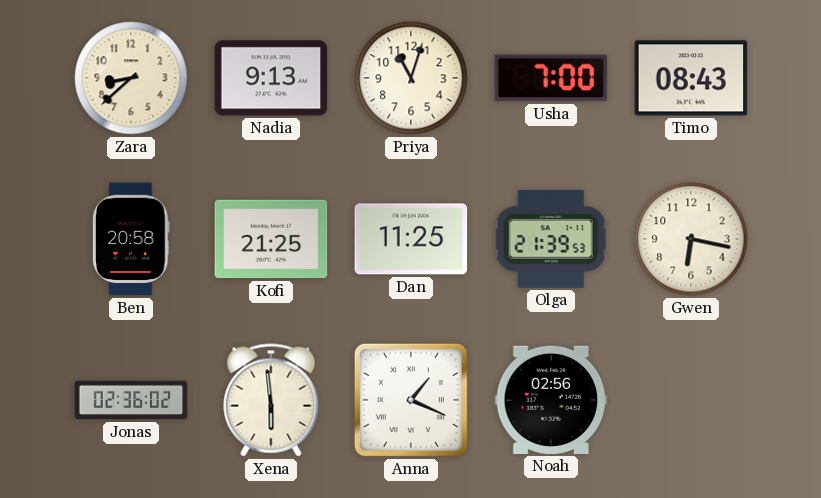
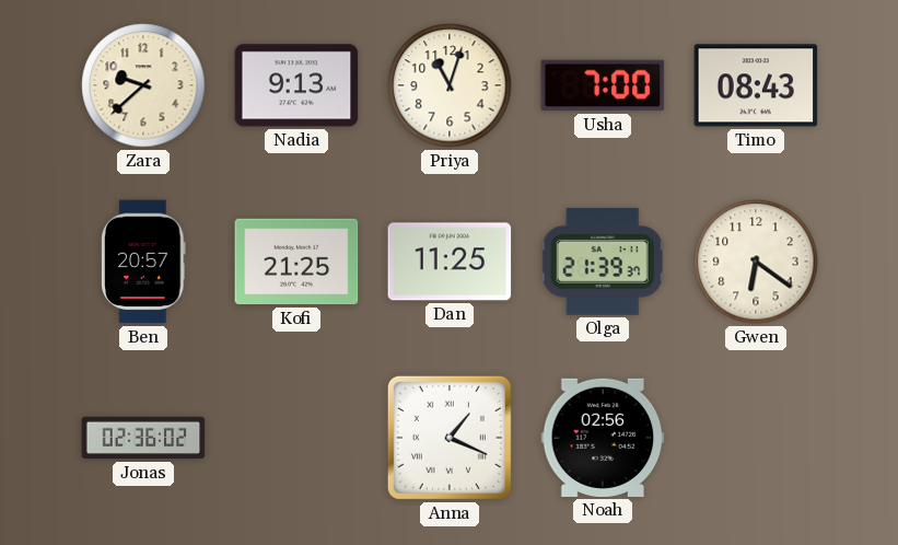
Zara: 8:38 -> 9:38 (143, 85)
Ben: 20:58 -> 20:57 (143, 262)
Olga: 21:39:53 -> 21:39:37 (603, 262)
Gwen: 6:17 -> 6:21 (756, 262)
Xena: 5:59 -> none (271, 400)
